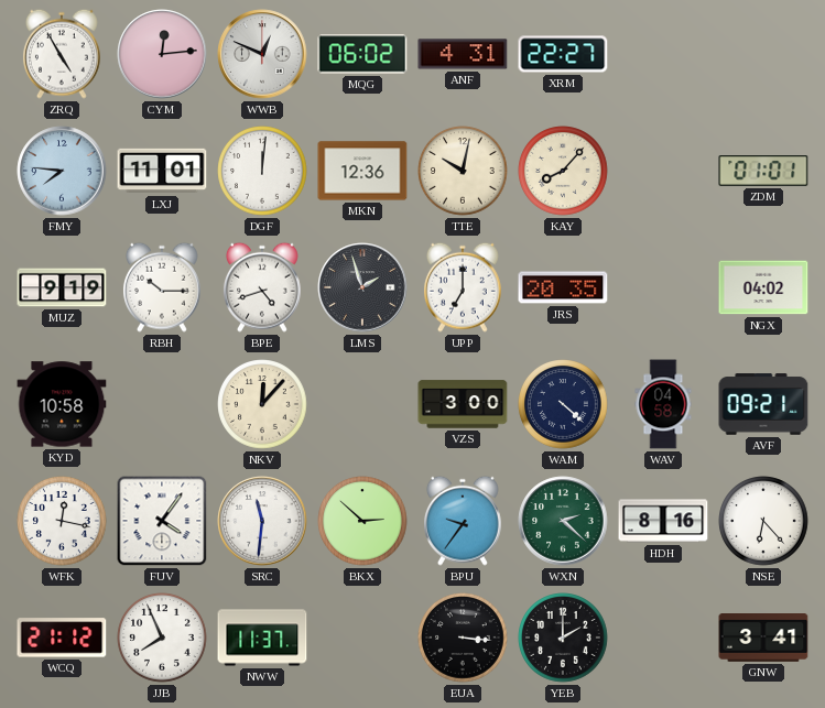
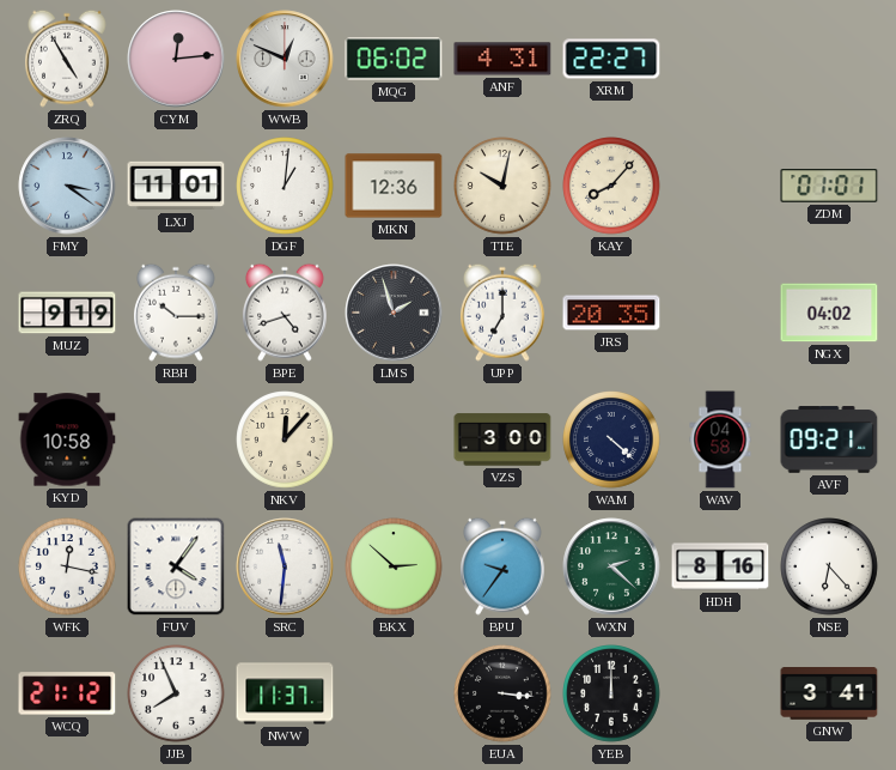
FMY: 7:46 -> 3:21 (67, 186)
DGF: 12:01 -> 1:01 (285, 186)
YEB: 2:00 -> 12:00 (611, 693)
